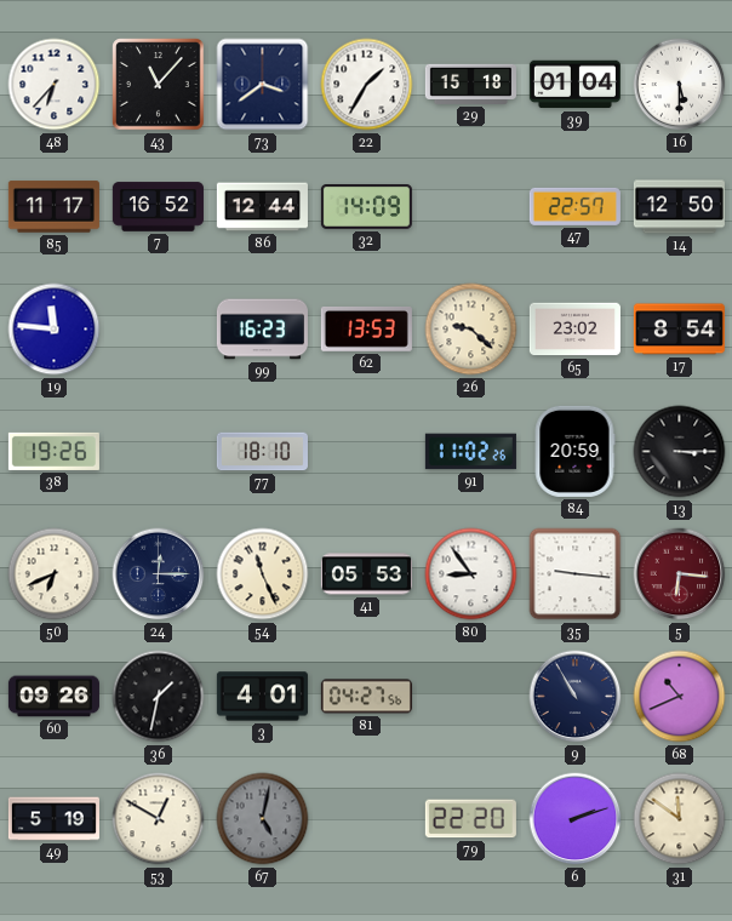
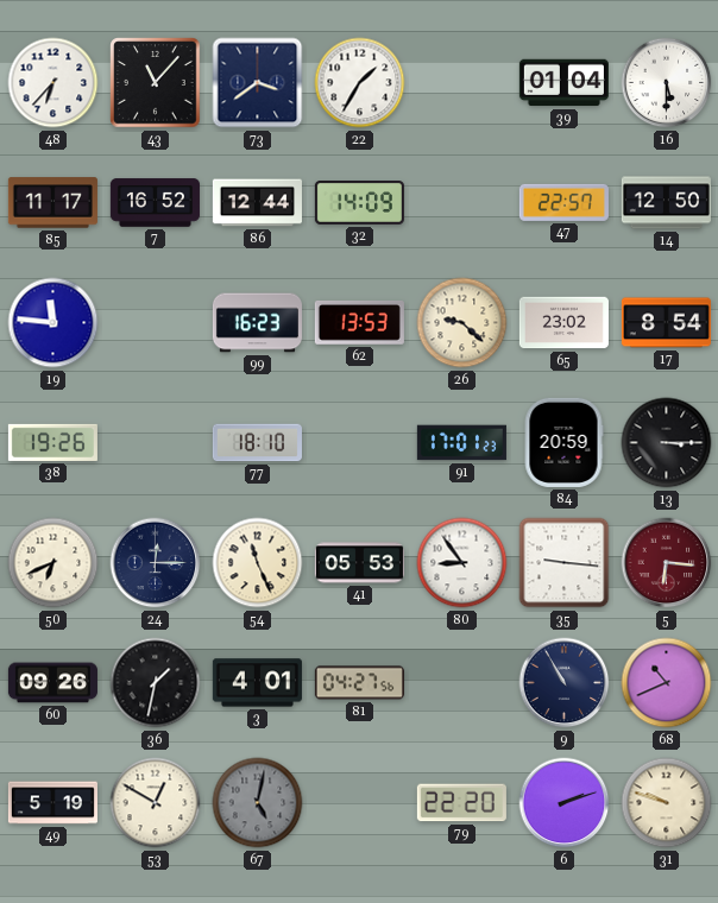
29: 15:18 -> none (470, 84)
91: 11:02 -> 17:01 (461, 443)
31: 11:51 -> 9:48 (667, 803)
